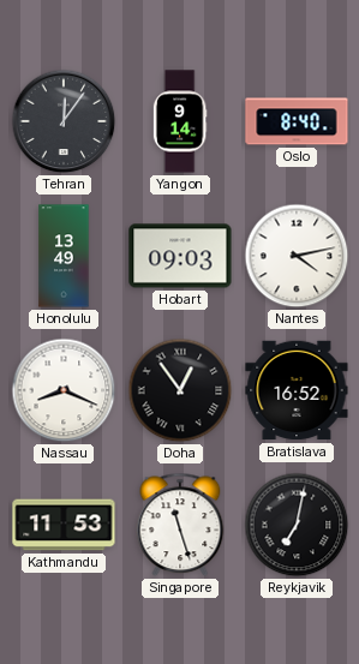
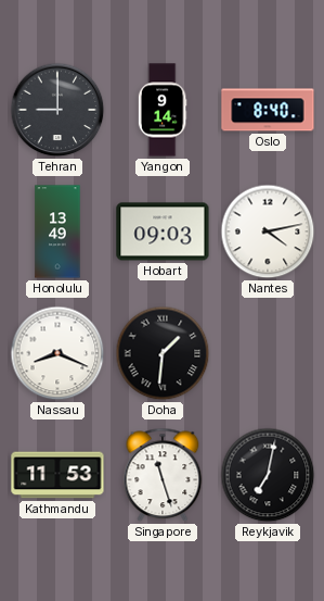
Tehran: 12:06 -> 9:00 (57, 110)
Doha: 12:54 -> 1:31 (163, 353)
Bratislava: 16:52 -> none (297, 390)
